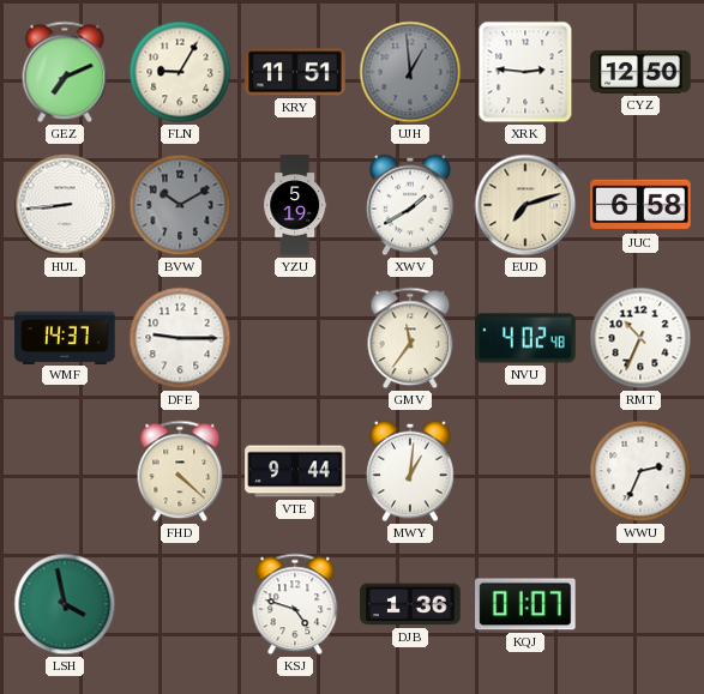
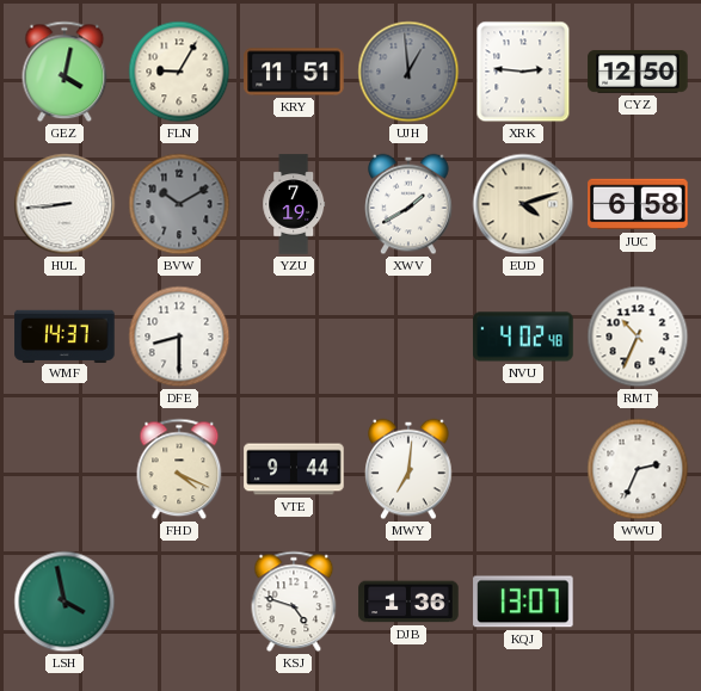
GEZ: 7:11 -> 4:02 (64, 72)
YZU: 5:19 -> 7:19 (294, 204)
EUD: 7:12 -> 4:12 (523, 204)
DFE: 9:15 -> 8:30 (179, 337)
GMV: 11:36 -> none (410, 338)
FHD: 4:22 -> 4:19 (179, 469)
MWY: 1:01 -> 7:01 (408, 469)
KQJ: 01:07 -> 13:07 (523, 601)
